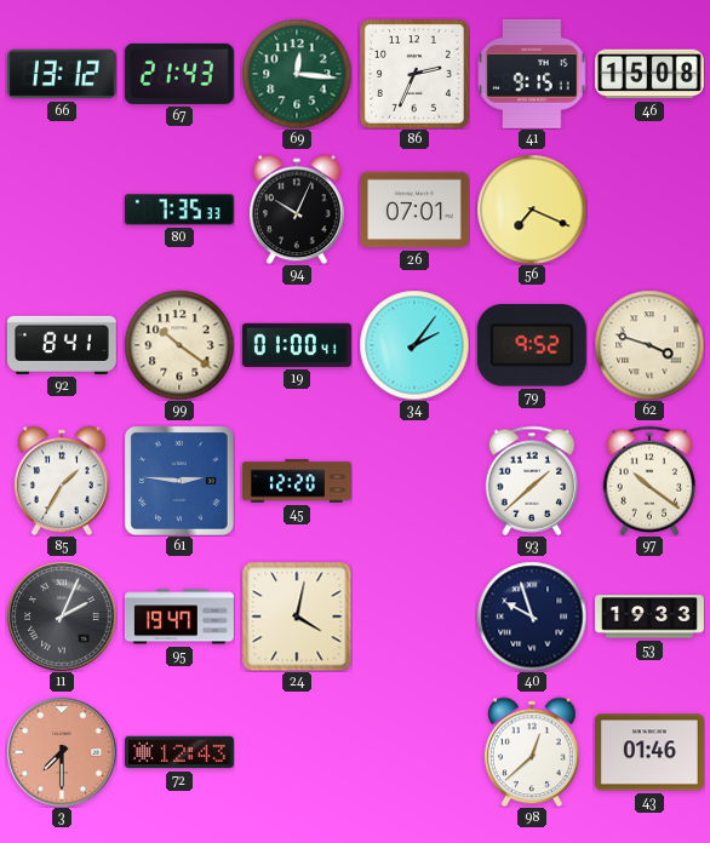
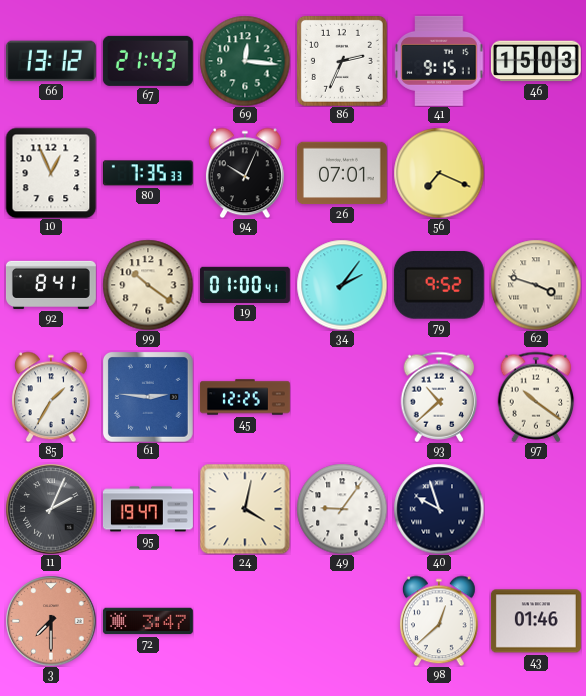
46: 15:08 -> 15:03 (536, 61)
10: none -> 12:56 (51, 173)
45: 12:20 -> 12:25 (245, 397)
93: 1:38 -> 10:38 (439, 397)
49: none -> 9:06 (342, 509)
53: 19:33 -> none (649, 617)
72: 12:43 -> 3:47 (148, 621)
